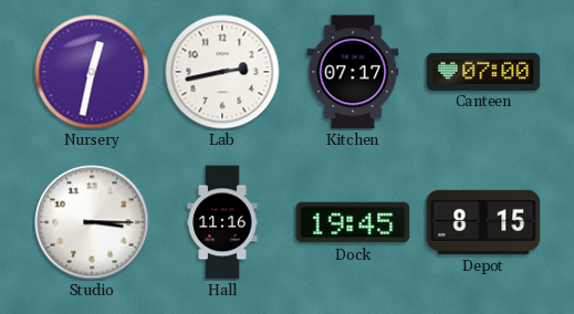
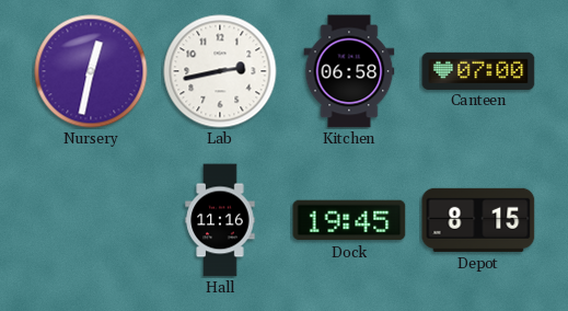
Kitchen: 07:17 -> 06:58 (349, 71)
Studio: 3:15 -> none (92, 222)
